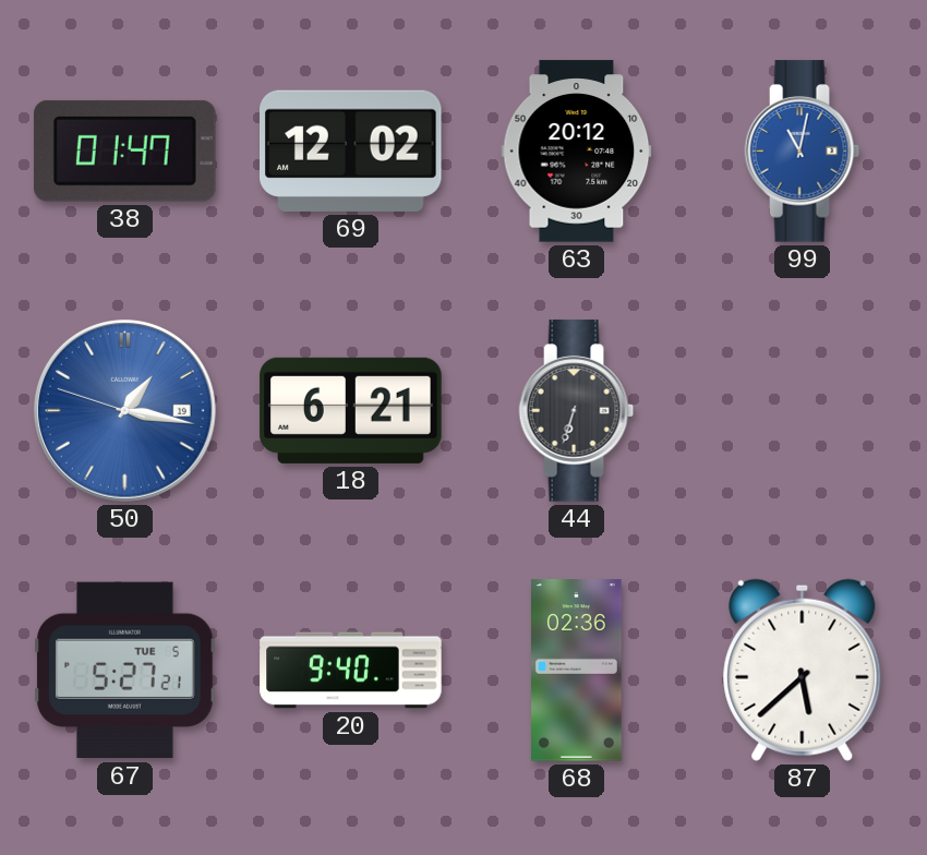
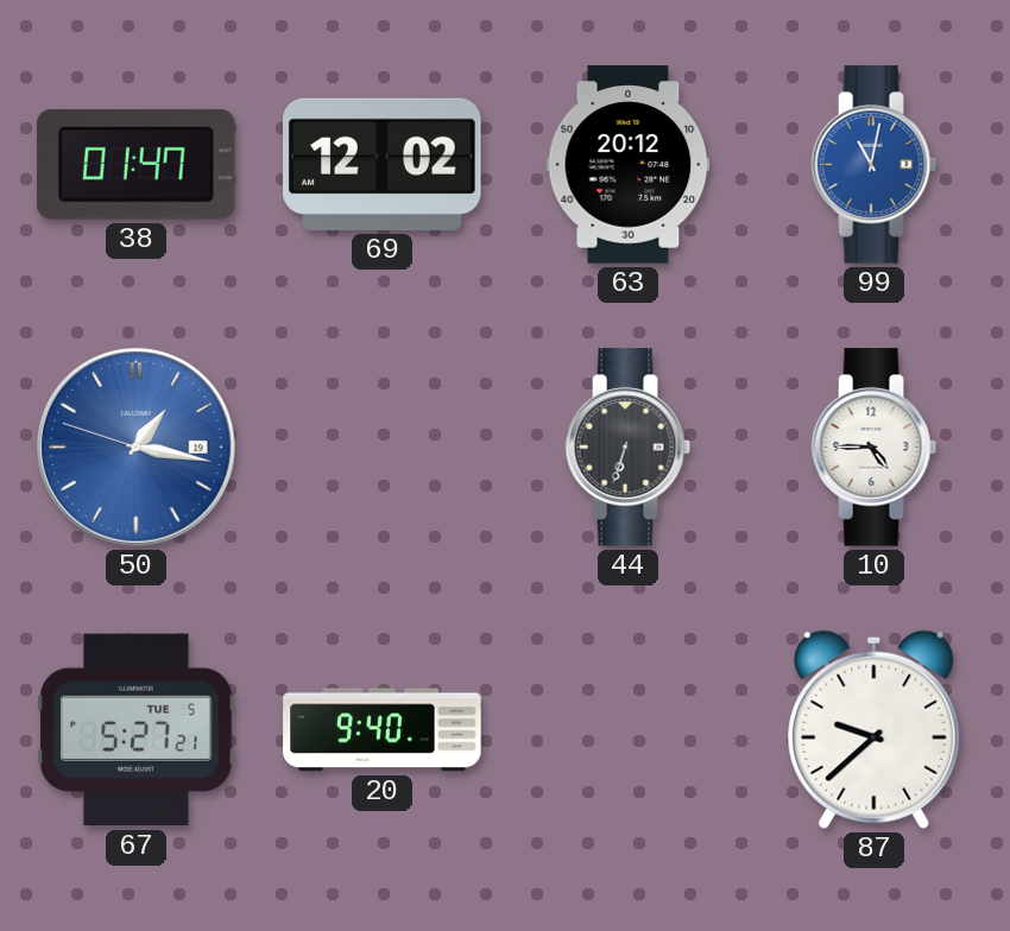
18: 6:21 -> none (351, 410)
10: none -> 4:45 (875, 448)
68: 02:36 -> none (577, 671)
87: 5:38 -> 9:38 (875, 729)
